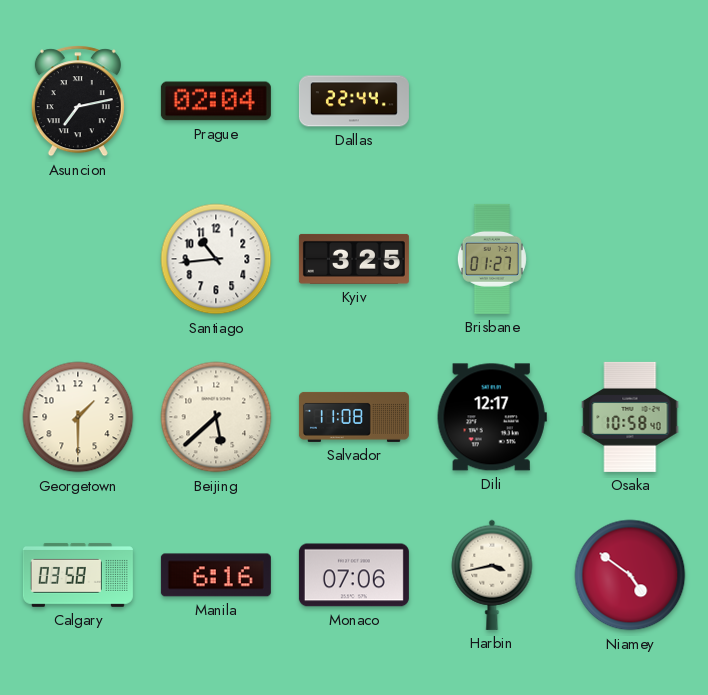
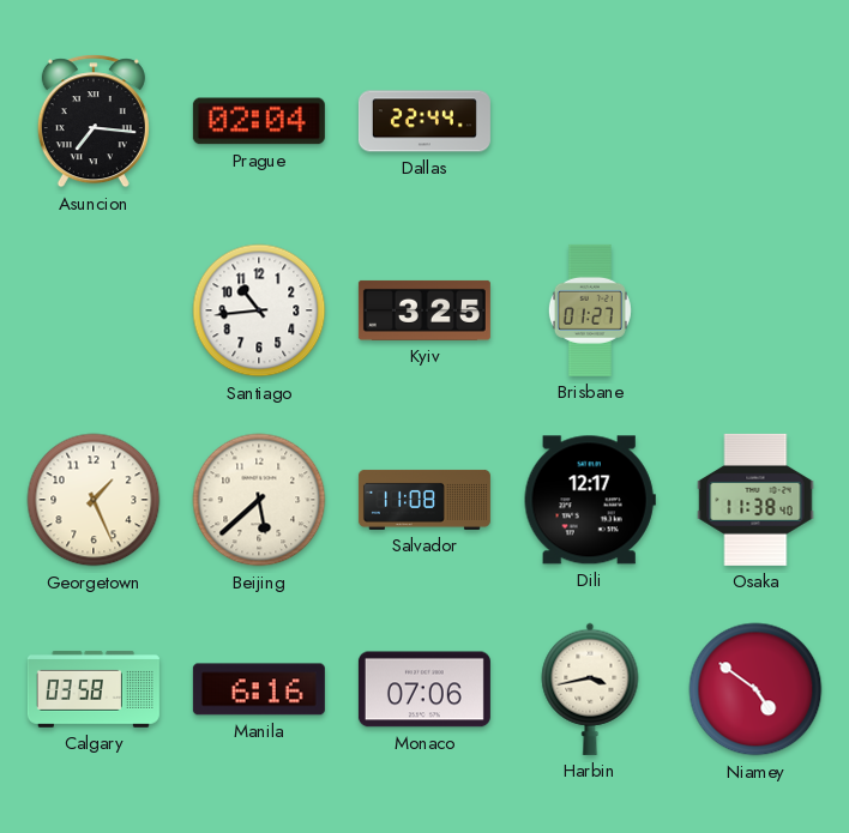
Asuncion: 7:13 -> 7:16 (94, 121)
Georgetown: 1:30 -> 1:26 (94, 500)
Osaka: 10:58 -> 11:38 (755, 500)
